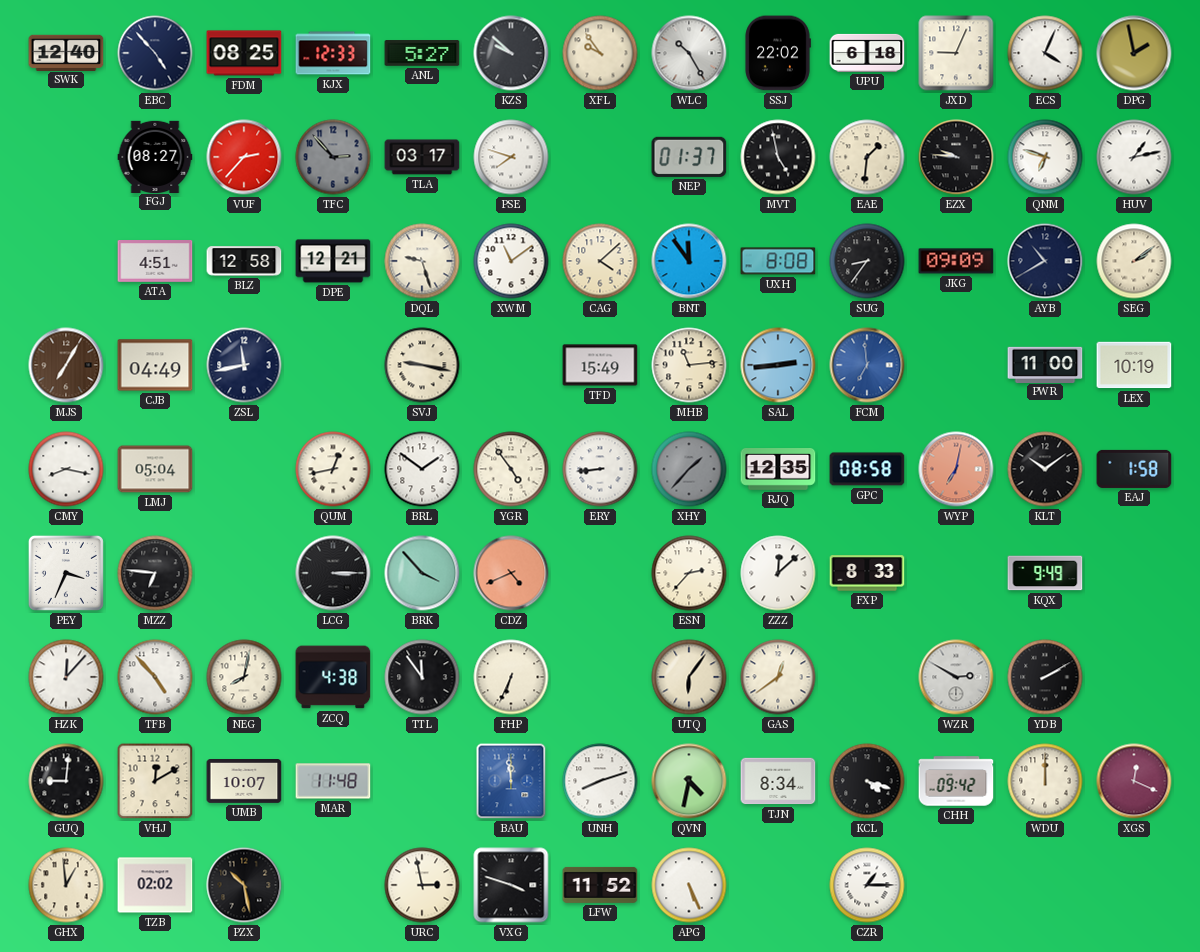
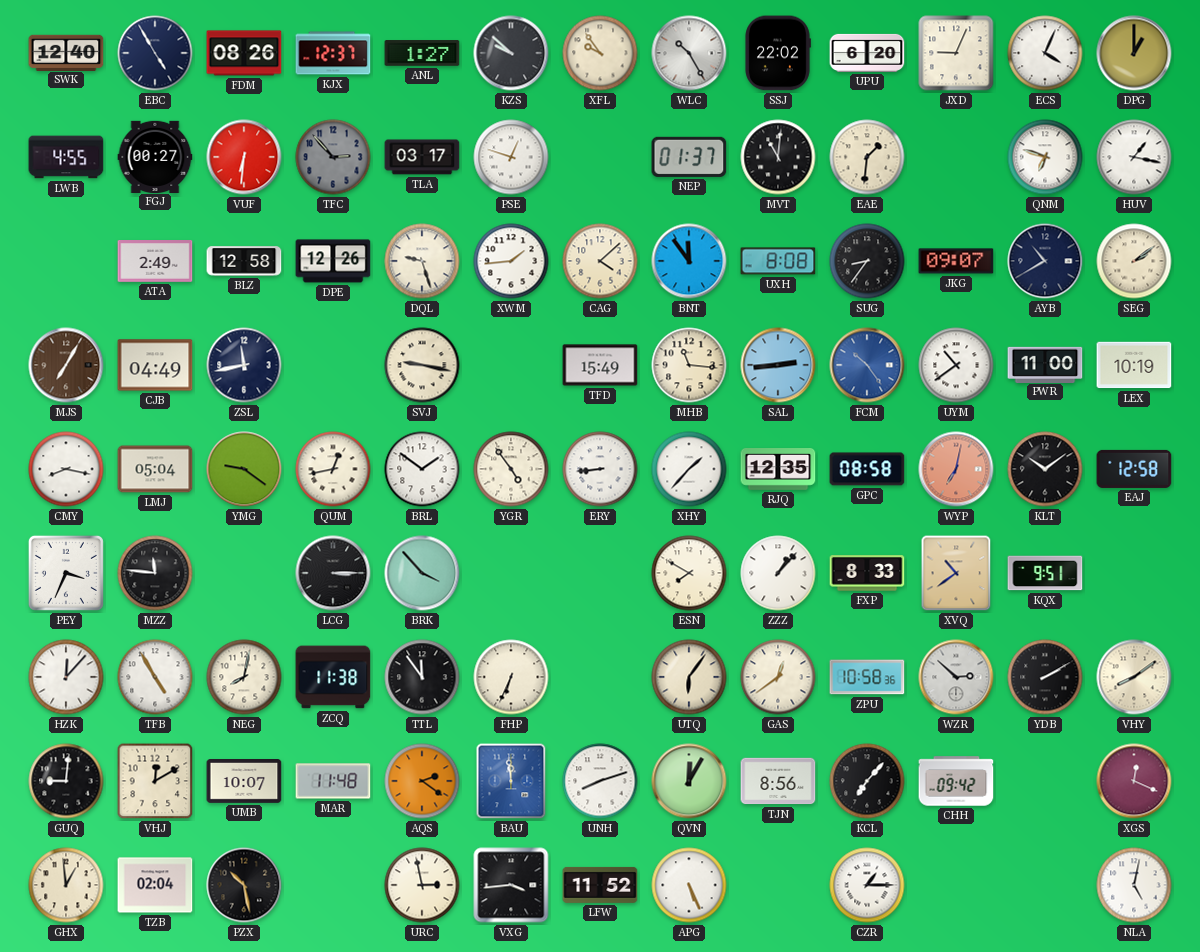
EBC: 4:53 -> 4:55 (155, 53)
FDM: 08:25 -> 08:26 (244, 53)
KJX: 12:33 -> 12:37 (333, 53)
ANL: 5:27 -> 1:27 (422, 53)
UPU: 6:18 -> 6:20 (867, 53)
DPG: 1:58 -> 1:00 (1134, 53)
LWB: none -> 4:55 (66, 157)
FGJ: 08:27 -> 00:27 (155, 156)
VUF: 2:37 -> 6:31 (244, 157)
PSE: 7:48 -> 12:48 (511, 157)
MVT: 4:58 -> 11:01 (778, 157)
EZX: 9:46 -> none (956, 157)
HUV: 1:13 -> 1:17 (1134, 157)
ATA: 4:51 -> 2:49 (155, 262)
DPE: 12:21 -> 12:26 (333, 261)
XWM: 11:09 -> 1:44 (511, 261)
JKG: 09:09 -> 09:07 (956, 261)
MHB: 11:14 -> 11:16 (689, 365)
FCM: 6:59 -> 10:24 (867, 365)
UYM: none -> 10:39 (956, 365)
YMG: none -> 9:21 (244, 469)
XHY dial: grey -> white (689, 469)
EAJ: 1:58 -> 12:58 (1134, 469)
MZZ: 6:46 -> 11:46 (155, 573)
CDZ: 4:41 -> none (511, 573)
ESN: 2:37 -> 7:50 (689, 573)
ZZZ: 12:08 -> 1:07 (778, 573)
XVQ: none -> 10:39 (956, 573)
KQX: 9:49 -> 9:51 (1045, 573)
TFB: 4:53 -> 4:55 (155, 677)
ZCQ: 4:38 -> 11:38 (333, 677)
ZPU: none -> 10:58 (867, 677)
WZR: 2:50 -> 2:52 (956, 677)
VHY: none -> 8:09 (1134, 677)
AQS: none -> 2:21 (422, 781)
QVN: 4:32 -> 12:05 (689, 781)
TJN: 8:34 -> 8:56 (778, 781)
KCL: 4:18 -> 7:07 (867, 781)
WDU: 12:00 -> none (1045, 781)
TZB: 02:02 -> 02:04 (155, 885)
VXG: 3:48 -> 3:44 (511, 885)
NLA: none -> 5:02 (1134, 885)
